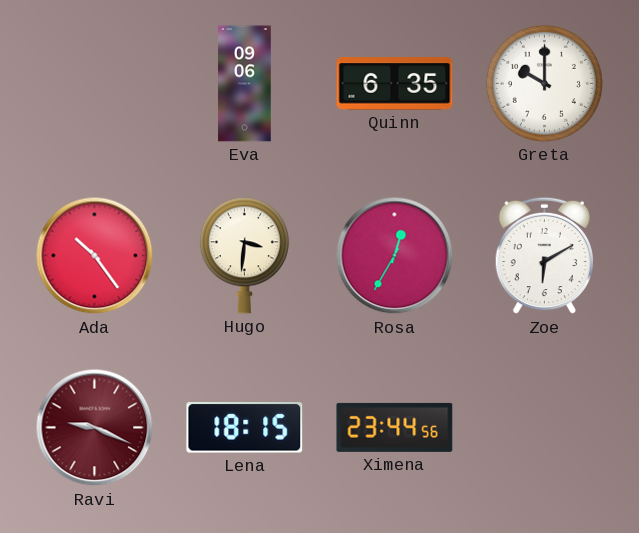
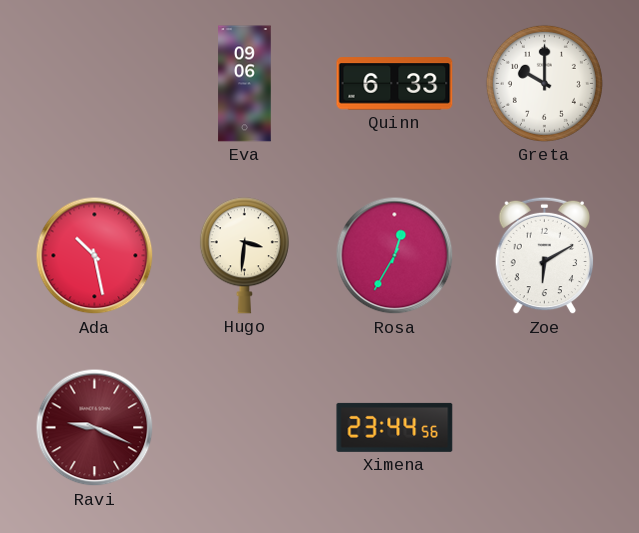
Quinn: 6:35 -> 6:33 (395, 84)
Ada: 10:24 -> 10:28 (95, 256)
Lena: 18:15 -> none (245, 428)
